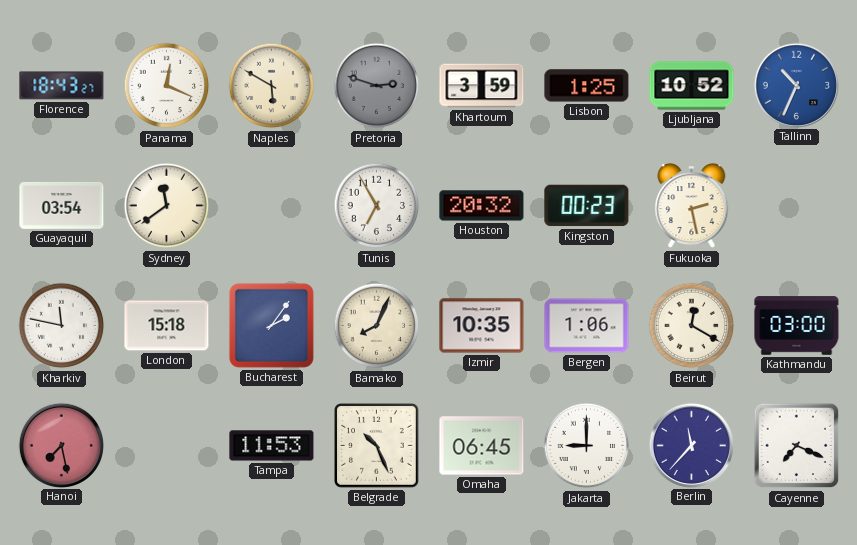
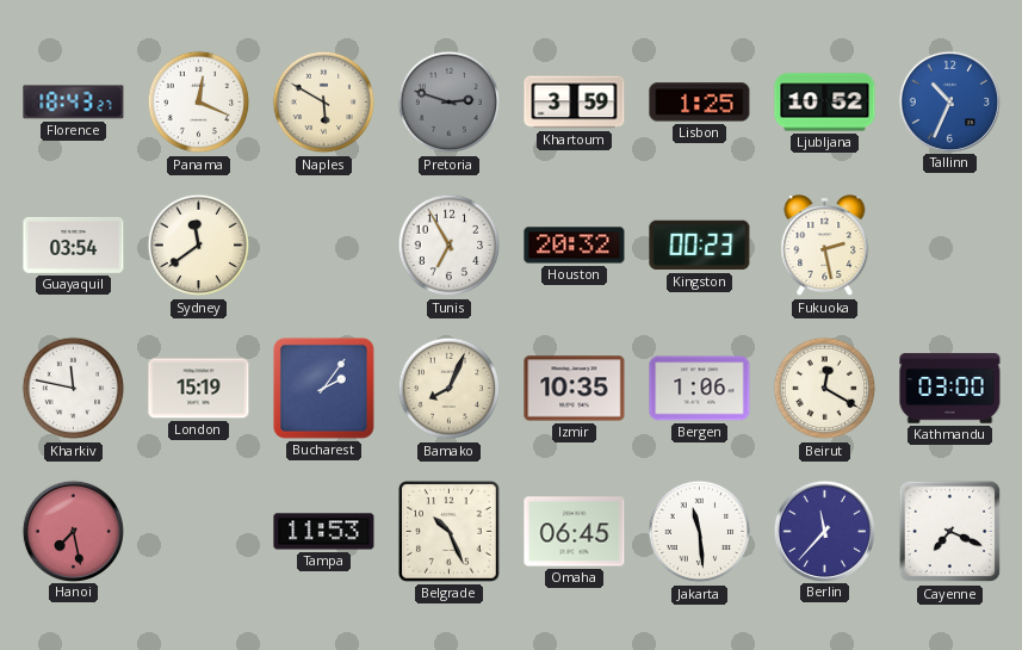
London: 15:18 -> 15:19 (199, 389)
Jakarta: 9:00 -> 11:29 (700, 532)
